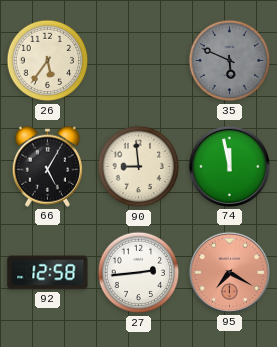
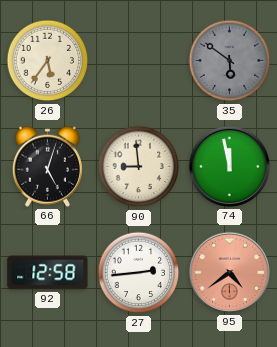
35: 5:49 -> 5:51 (230, 61)
66: 5:05 -> 5:03 (47, 166)
95: 7:20 -> 4:39 (229, 272)
